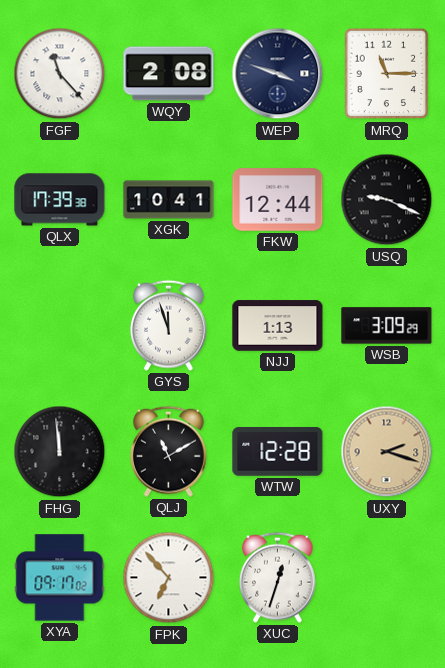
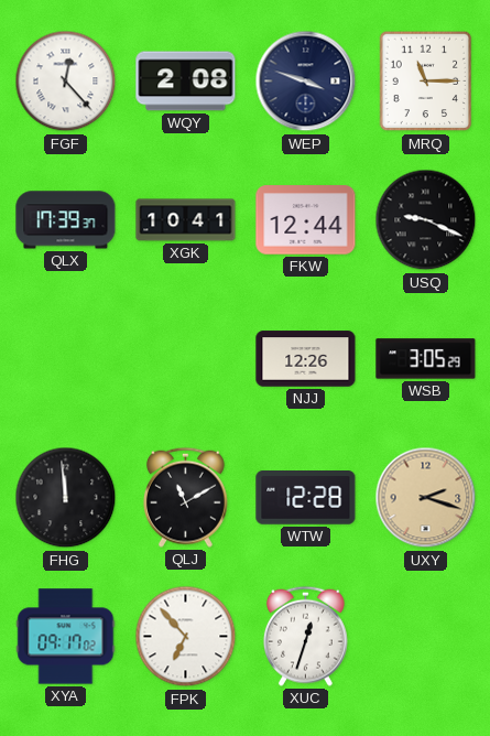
FGF: 11:23 -> 12:23 (66, 82)
QLX: 17:39:38 -> 17:39:37 (66, 220)
GYS: 11:57 -> none (168, 325)
NJJ: 1:13 -> 12:26 (306, 359)
WSB: 3:09 -> 3:05 (426, 359)
